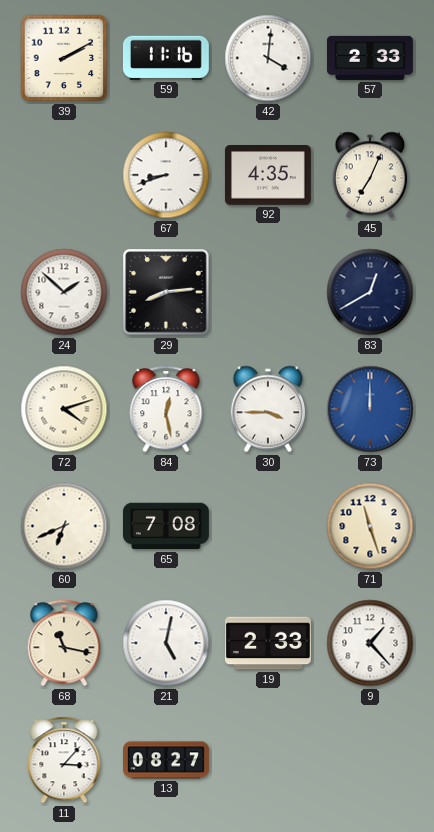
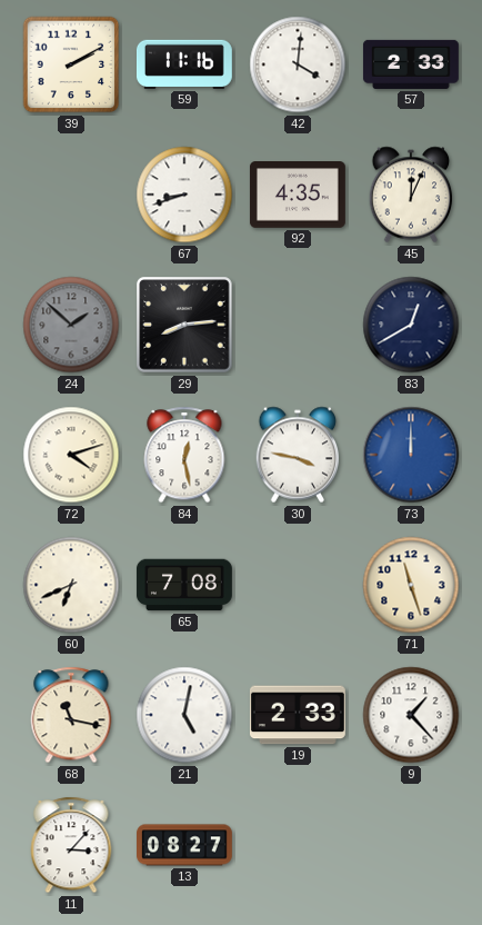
45: 7:04 -> 12:04 (411, 195)
24 dial: white -> grey (71, 325)
30: 3:45 -> 3:47 (298, 455)
